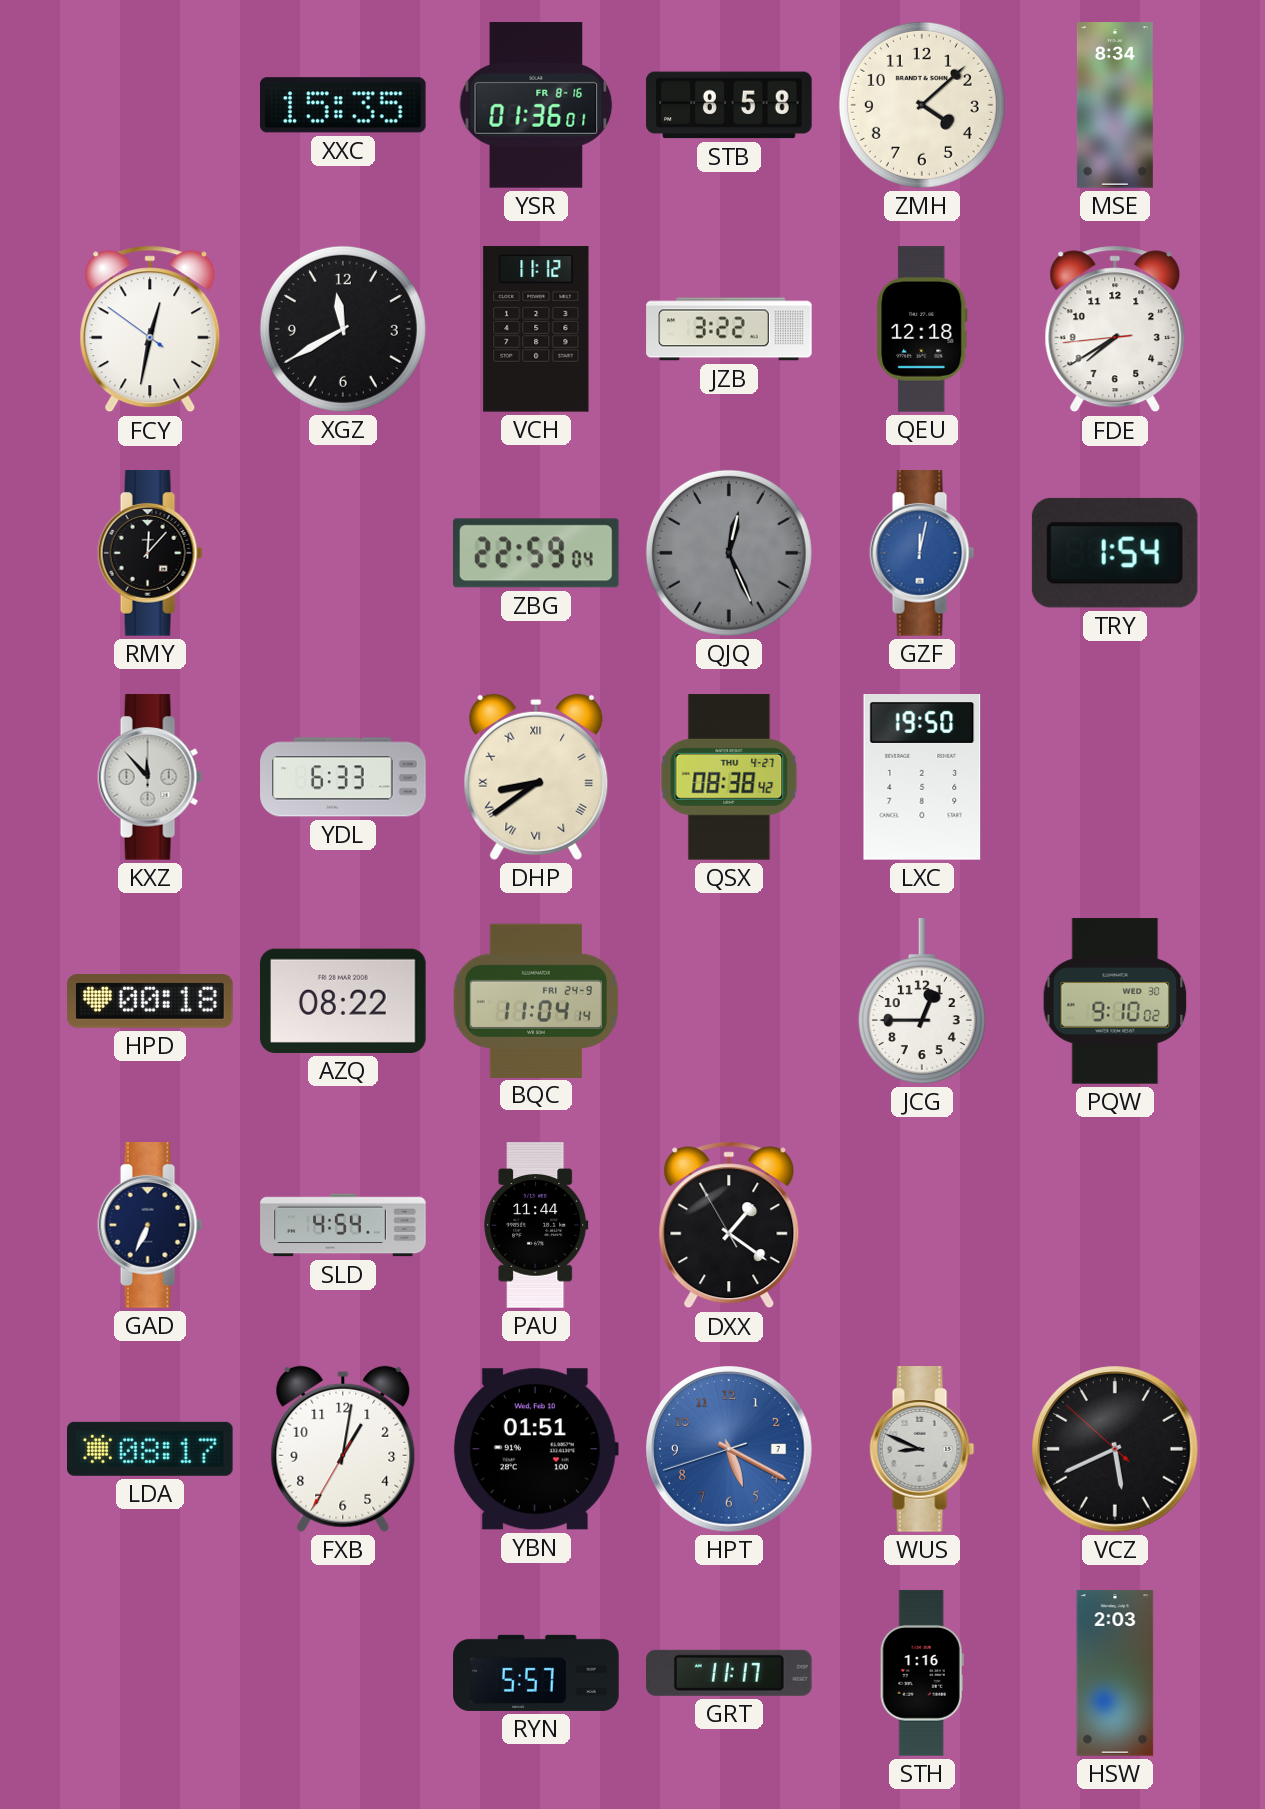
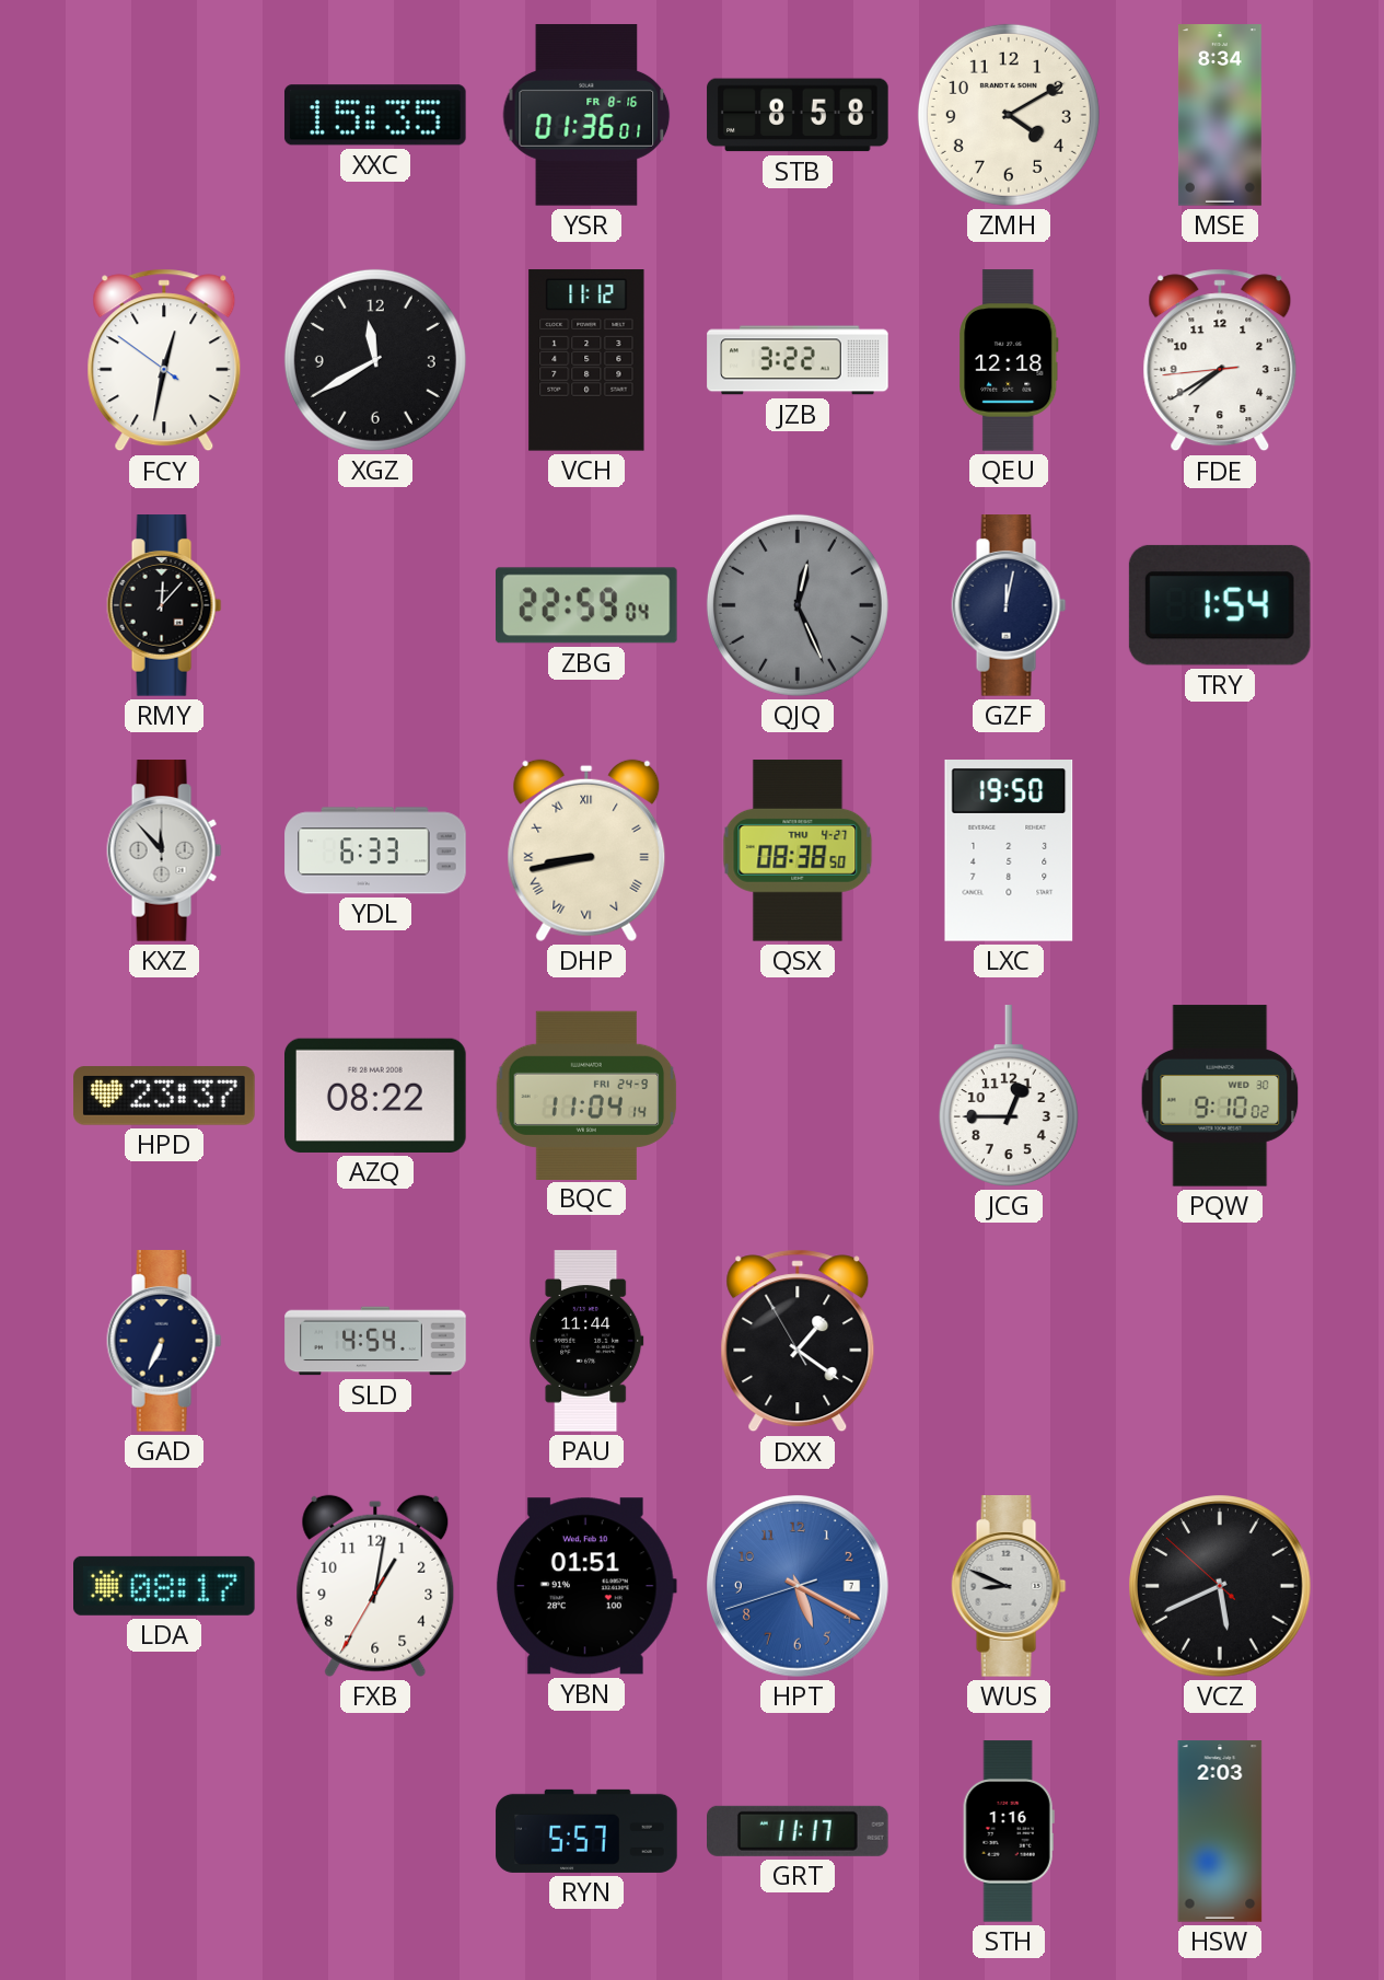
ZMH: 4:08 -> 4:10 (1009, 115)
GZF dial: blue -> navy (1009, 605)
DHP: 8:39 -> 8:43 (586, 850)
QSX: 08:38:42 -> 08:38:50 (798, 850)
HPD: 00:18 -> 23:37 (164, 1096)
